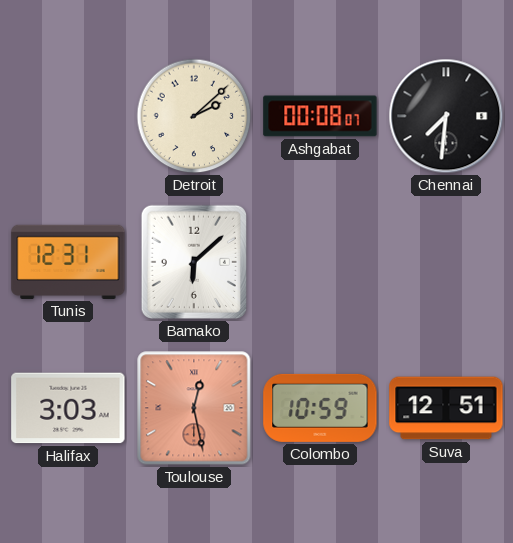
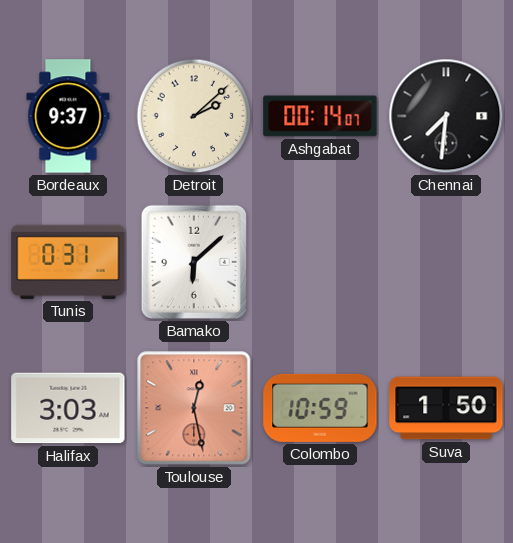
Bordeaux: none -> 9:37 (68, 116)
Ashgabat: 00:08 -> 00:14 (320, 116)
Tunis: 12:31 -> 0:31 (68, 262)
Suva: 12:51 -> 1:50 (446, 408)
